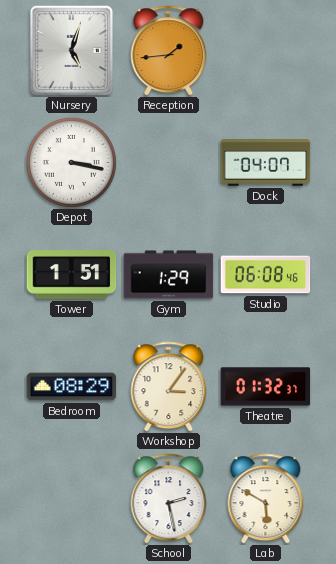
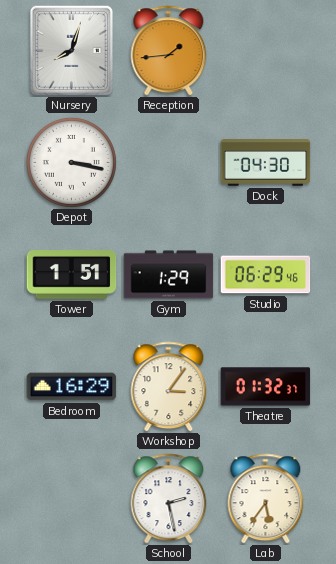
Nursery: 5:03 -> 8:03 (71, 50)
Dock: 04:07 -> 04:30 (266, 163)
Studio: 06:08 -> 06:29 (266, 275)
Bedroom: 08:29 -> 16:29 (72, 387)
Lab: 5:50 -> 5:36 (266, 499)
